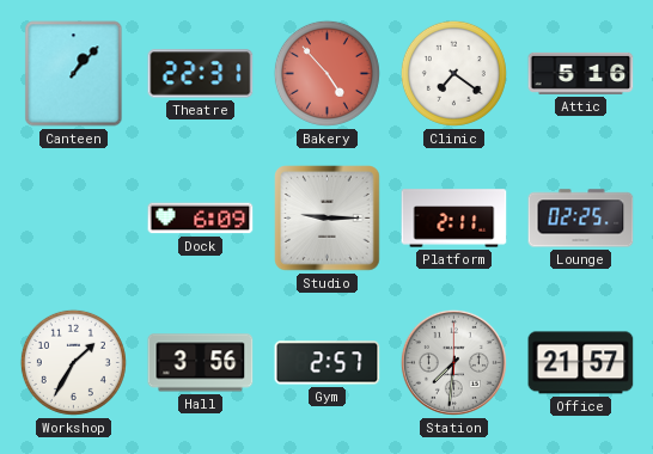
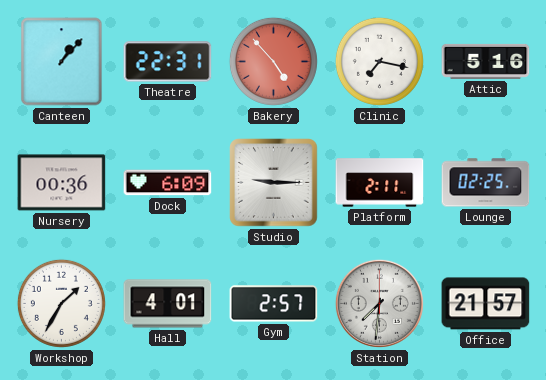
Clinic: 7:21 -> 7:17 (379, 61)
Nursery: none -> 00:36 (62, 183)
Hall: 3:56 -> 4:01 (168, 304)
